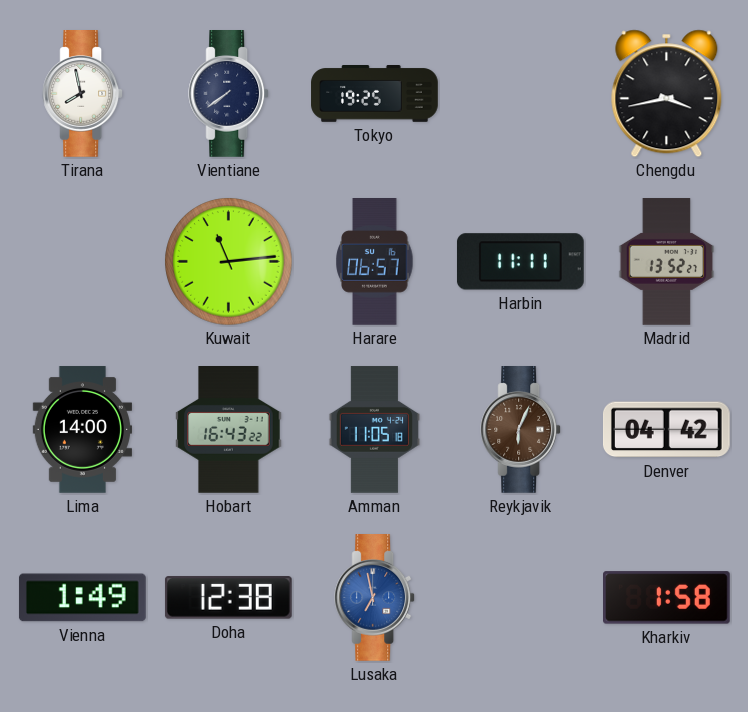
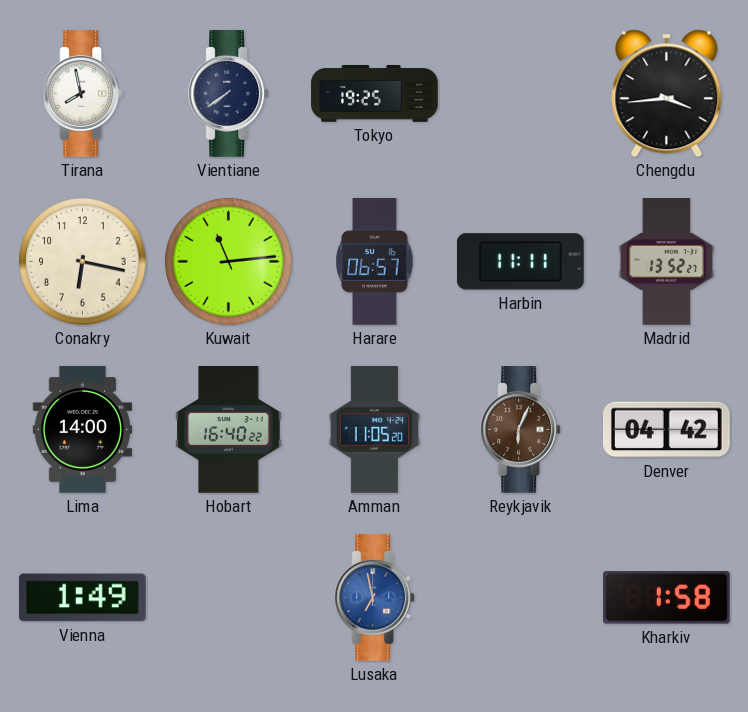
Chengdu: 3:43 -> 3:44 (667, 94)
Conakry: none -> 6:17 (83, 262)
Hobart: 16:43 -> 16:40 (229, 430)
Amman: 11:05:18 -> 11:05:20 (374, 430)
Doha: 12:38 -> none (228, 598)
